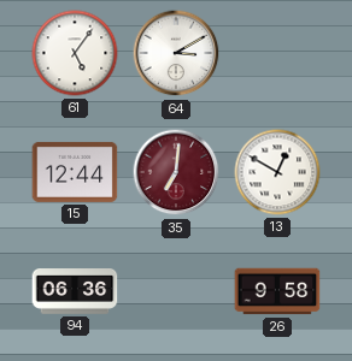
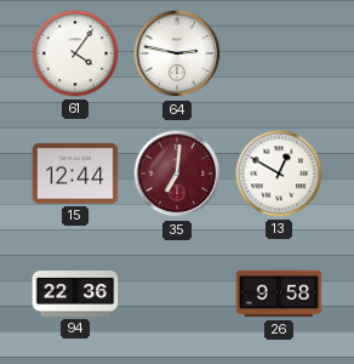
61: 5:06 -> 4:06 (75, 53)
64: 3:10 -> 2:47 (177, 53)
94: 06:36 -> 22:36 (75, 295)
